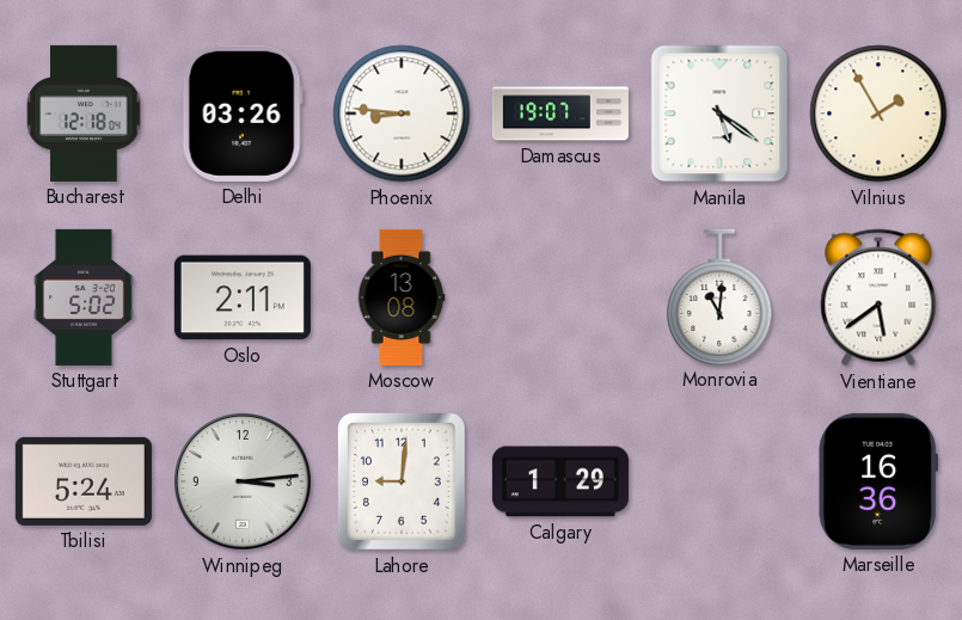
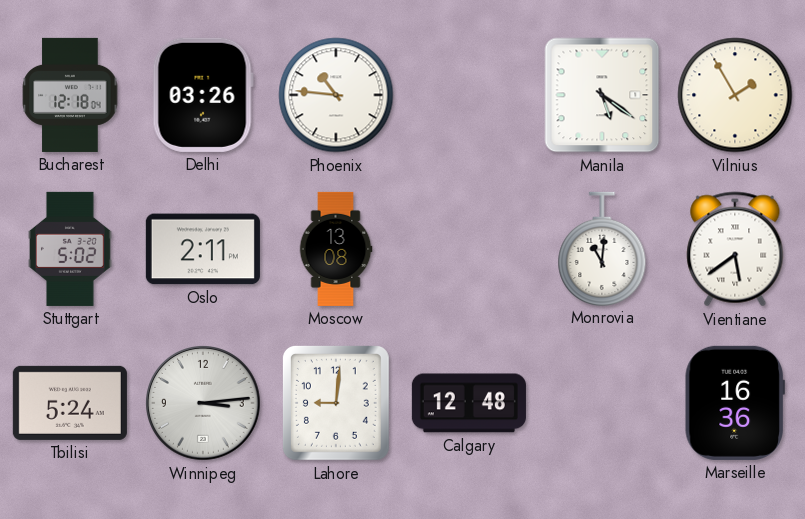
Phoenix: 8:46 -> 10:46 (336, 95)
Damascus: 19:07 -> none (560, 113)
Calgary: 1:29 -> 12:48 (469, 403)
